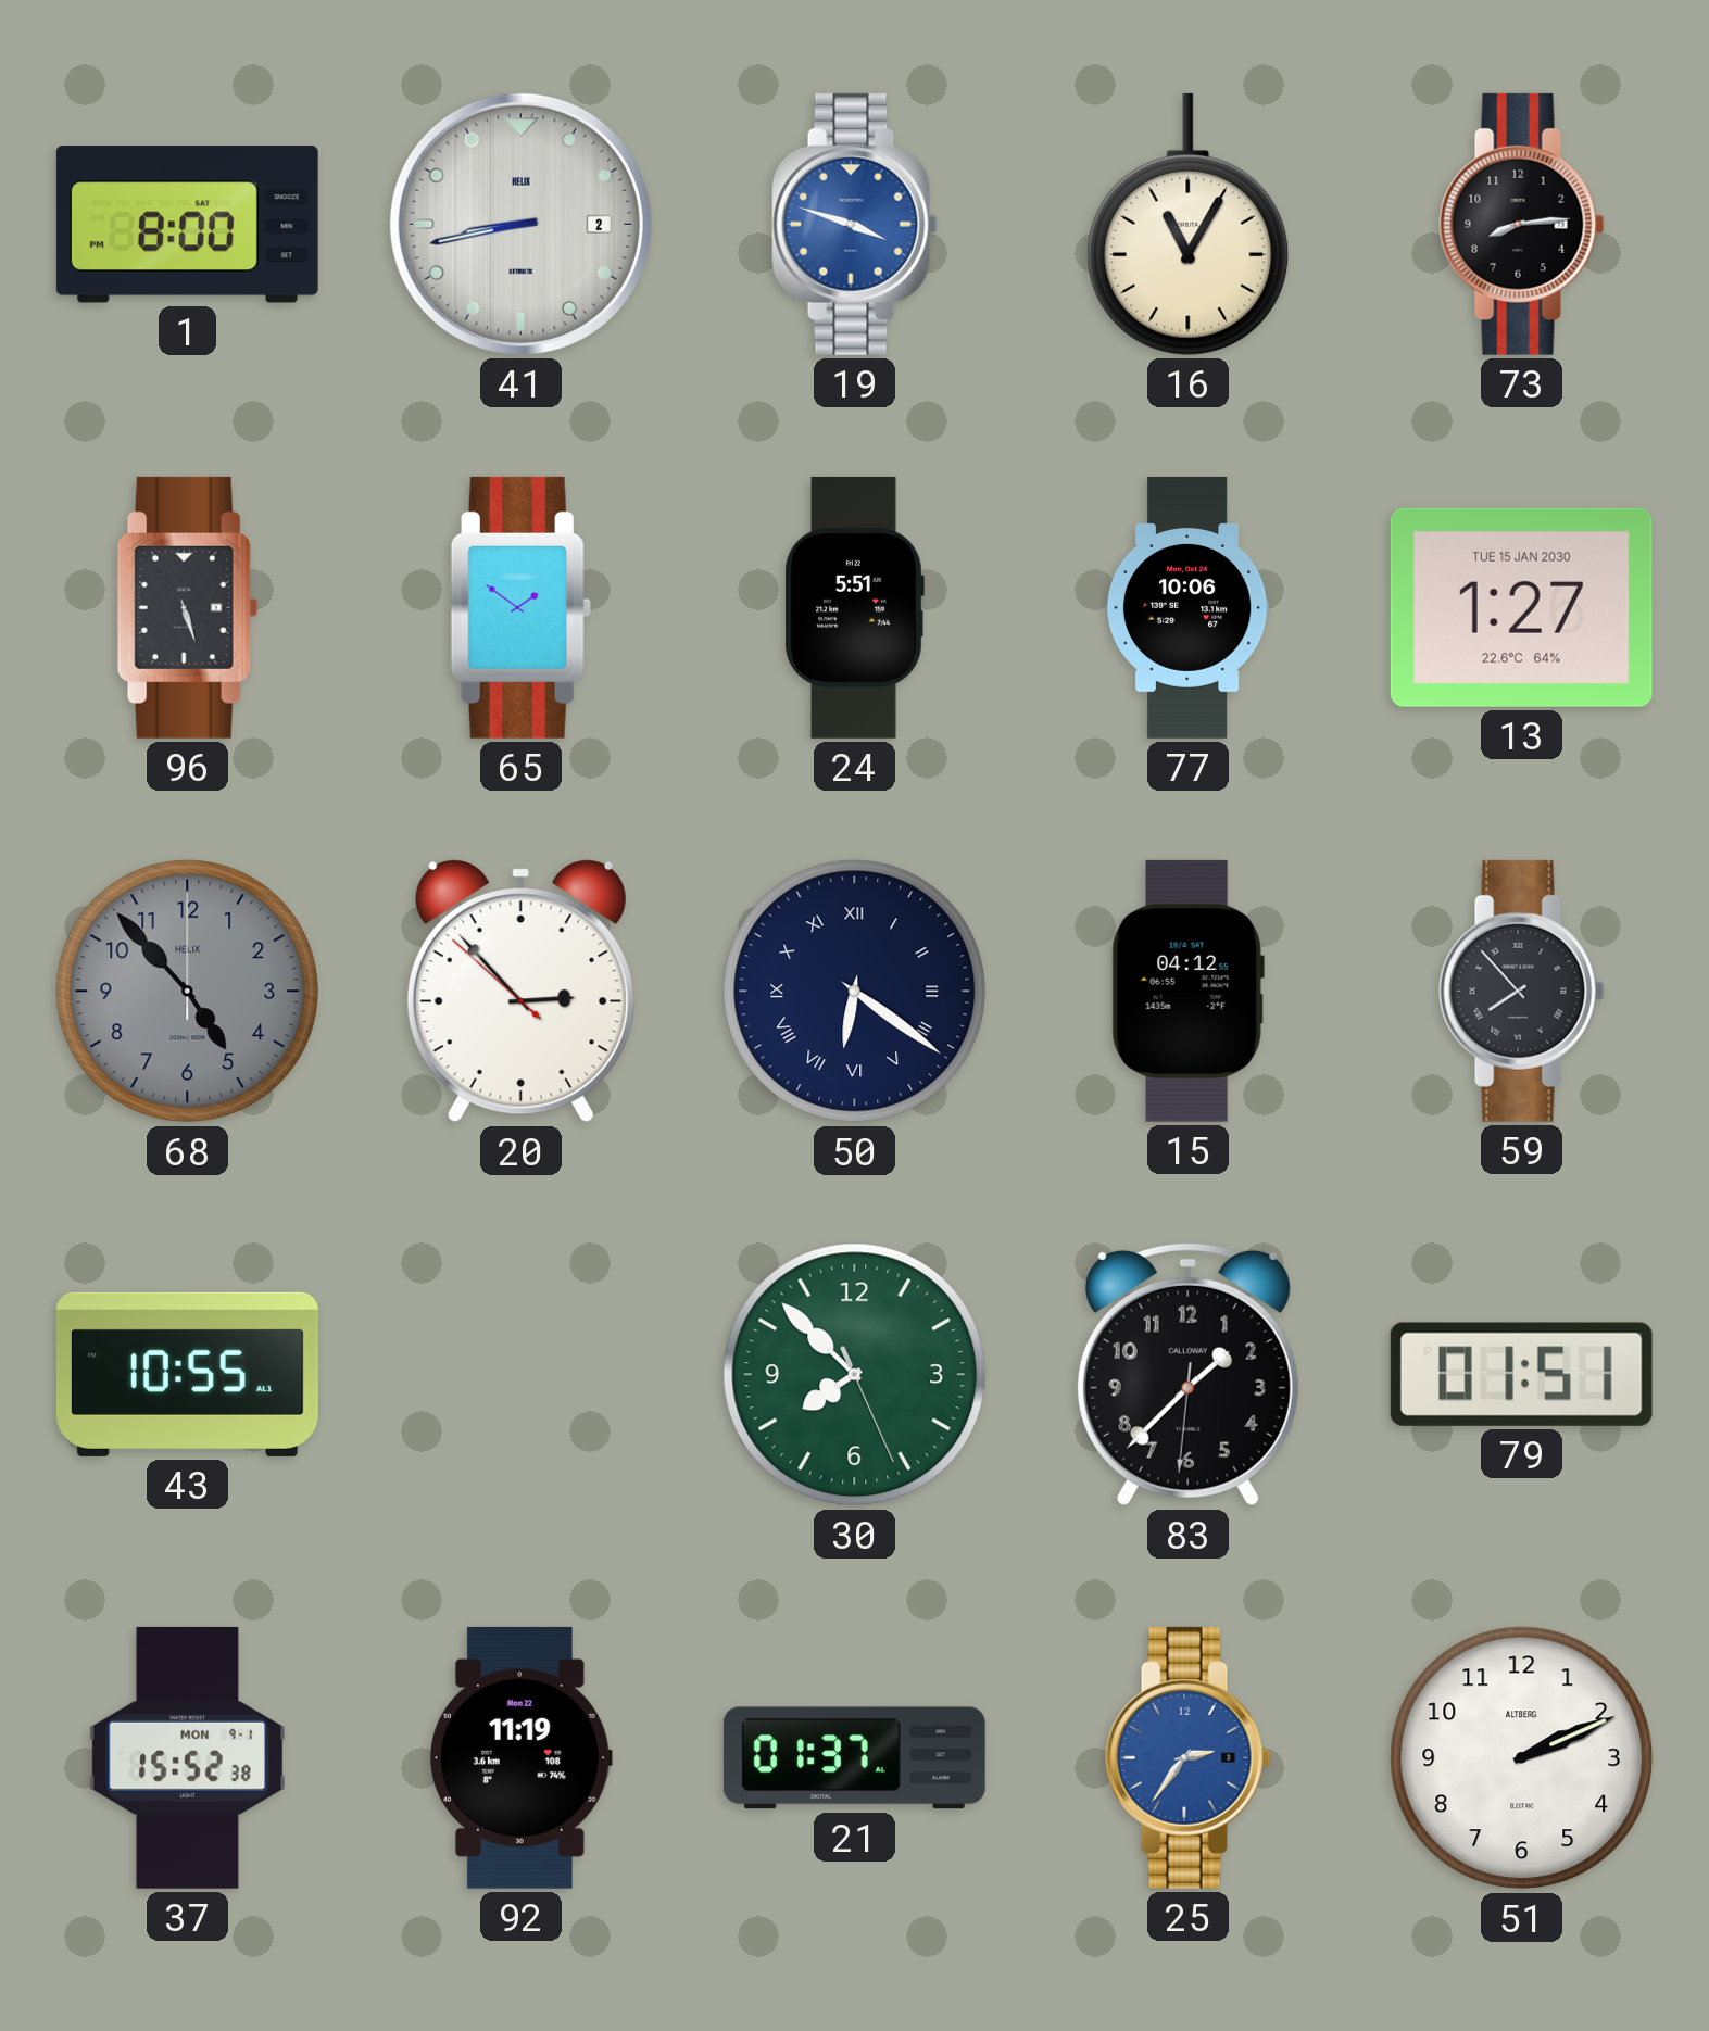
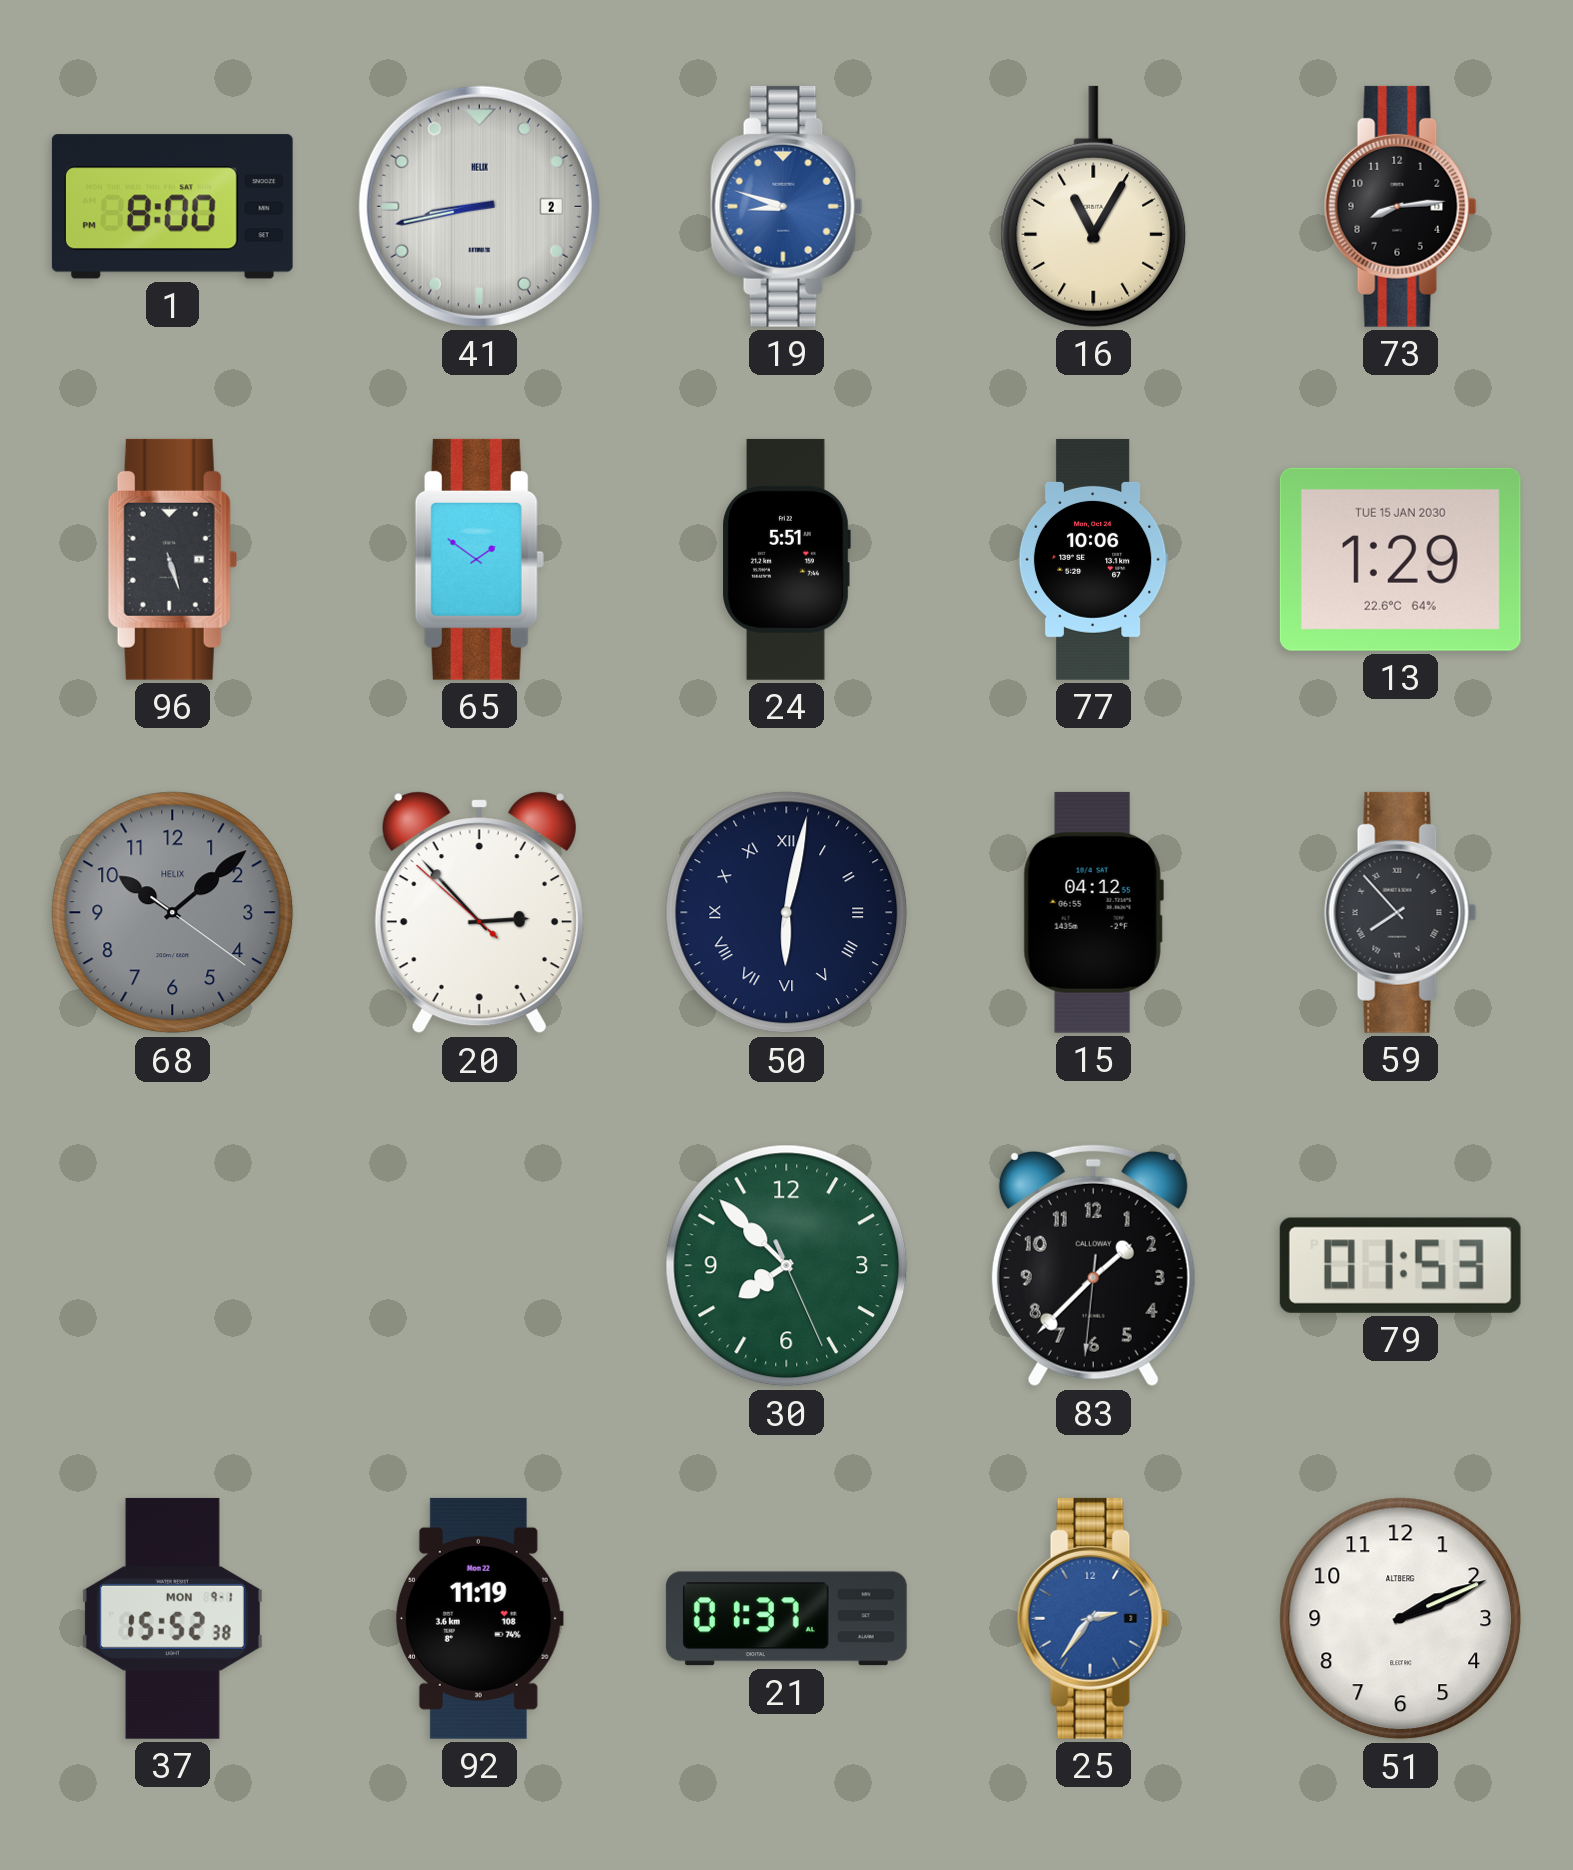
19: 3:48 -> 8:48 (787, 206)
13: 1:27 -> 1:29 (1400, 559)
68: 4:53 -> 10:08 (173, 913)
50: 6:21 -> 6:02 (787, 913)
43: 10:55 -> none (187, 1374)
79: 01:51 -> 01:53 (1400, 1265)
